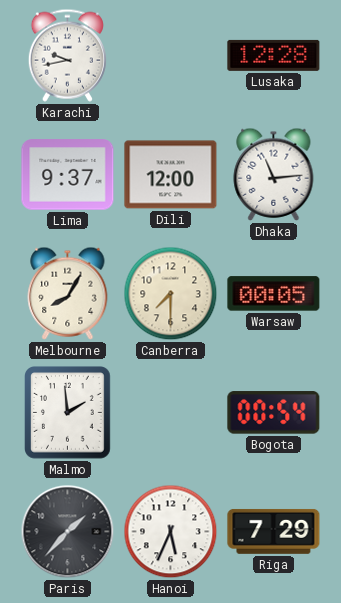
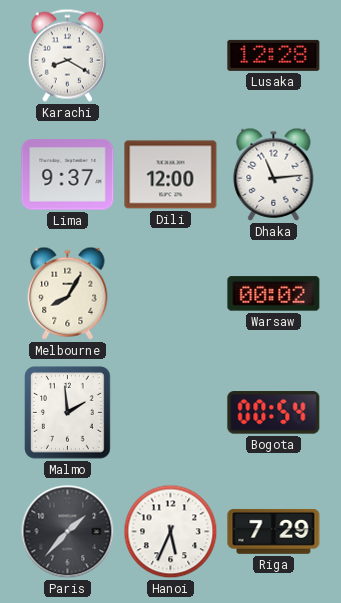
Karachi: 9:43 -> 8:20 (67, 55)
Canberra: 7:30 -> none (171, 294)
Warsaw: 00:05 -> 00:02 (274, 294)
